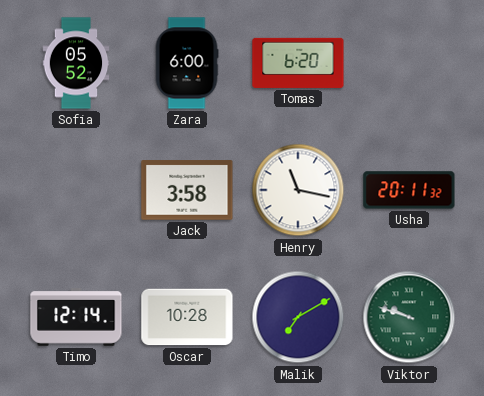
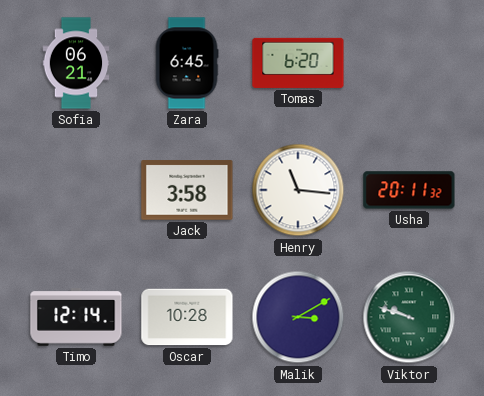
Sofia: 05:52 -> 06:21 (76, 63)
Zara: 6:00 -> 6:45 (187, 63)
Henry: 11:17 -> 11:16 (298, 190)
Malik: 7:10 -> 3:10 (298, 317)
